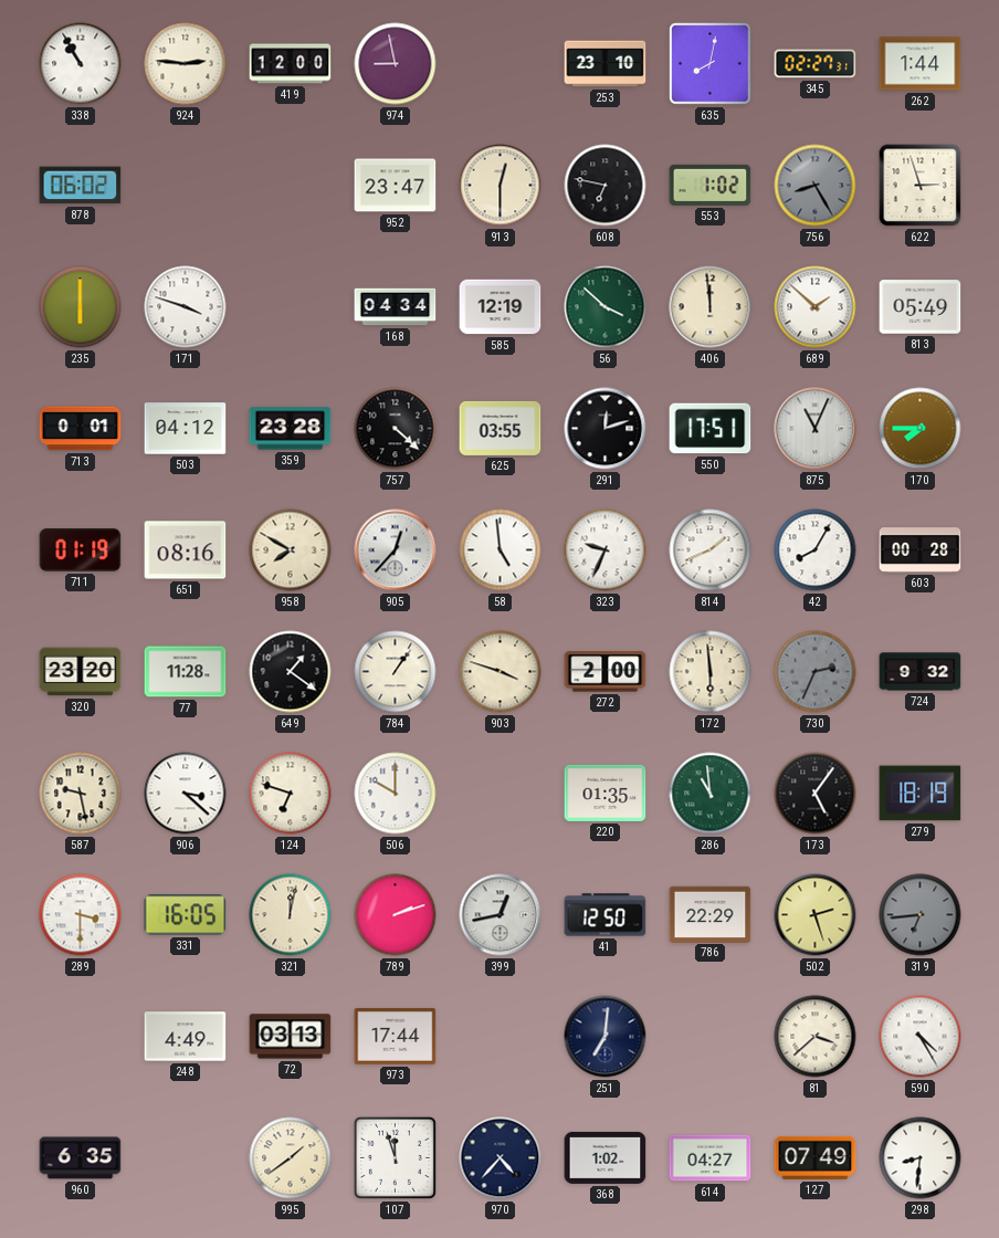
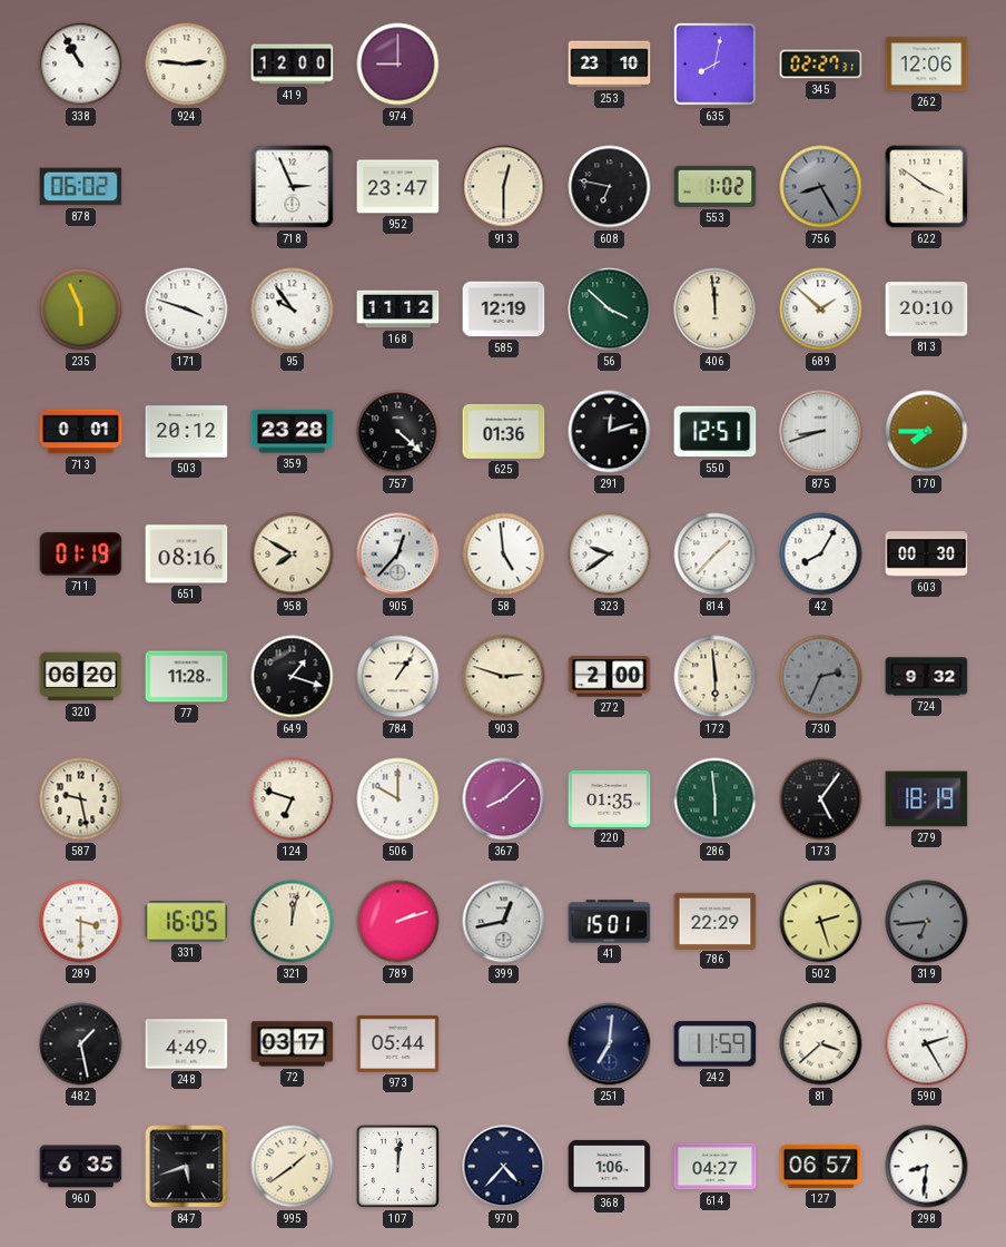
974: 8:58 -> 9:00 (398, 65)
262: 1:44 -> 12:06 (927, 65)
718: none -> 2:56 (293, 187)
622: 2:57 -> 3:51 (927, 187)
235: 6:00 -> 5:56 (81, 310)
95: none -> 9:54 (293, 310)
168: 04:34 -> 11:12 (398, 310)
813: 05:49 -> 20:10 (927, 310)
503: 04:12 -> 20:12 (187, 432)
625: 03:55 -> 01:36 (504, 431)
550: 17:51 -> 12:51 (716, 432)
875: 11:04 -> 8:42 (821, 432)
323: 9:34 -> 9:39 (610, 554)
814: 1:41 -> 1:37 (716, 554)
603: 00:28 -> 00:30 (927, 554)
320: 23:20 -> 06:20 (81, 677)
649: 1:21 -> 1:18 (293, 677)
903: 3:48 -> 2:48 (504, 677)
906: 3:22 -> none (186, 794)
367: none -> 8:08 (504, 799)
286: 10:59 -> 5:59 (716, 799)
41: 12:50 -> 15:01 (610, 922)
482: none -> 1:28 (81, 1044)
72: 03:13 -> 03:17 (293, 1044)
973: 17:44 -> 05:44 (398, 1043)
242: none -> 11:59 (716, 1044)
590: 4:25 -> 2:25 (927, 1044)
847: none -> 5:42 (187, 1167)
107: 11:57 -> 12:01 (397, 1166)
368: 1:02 -> 1:06 (610, 1166)
127: 07:49 -> 06:57 (821, 1166)
